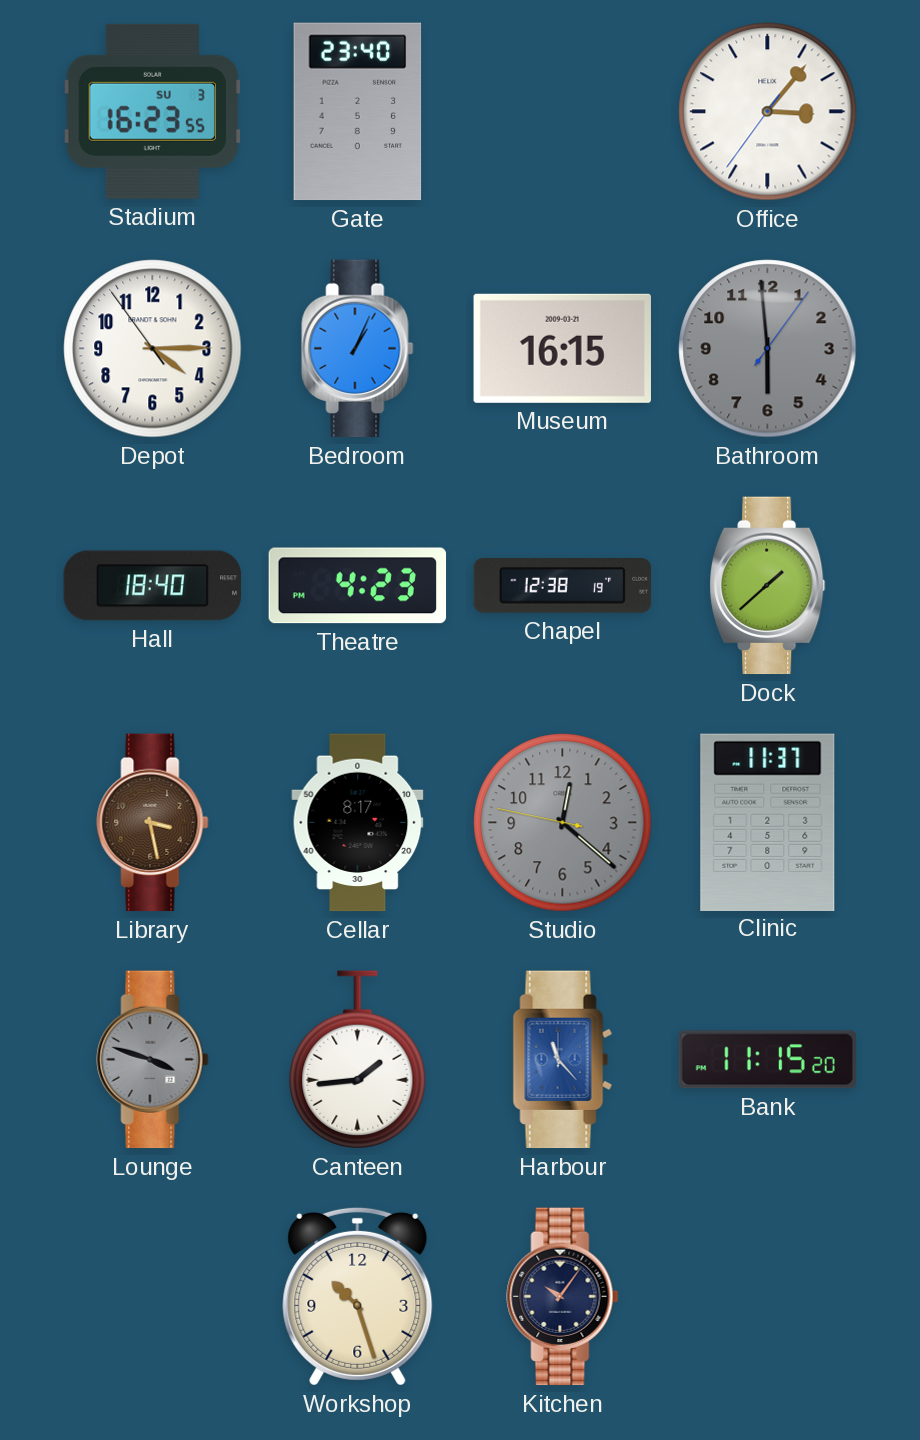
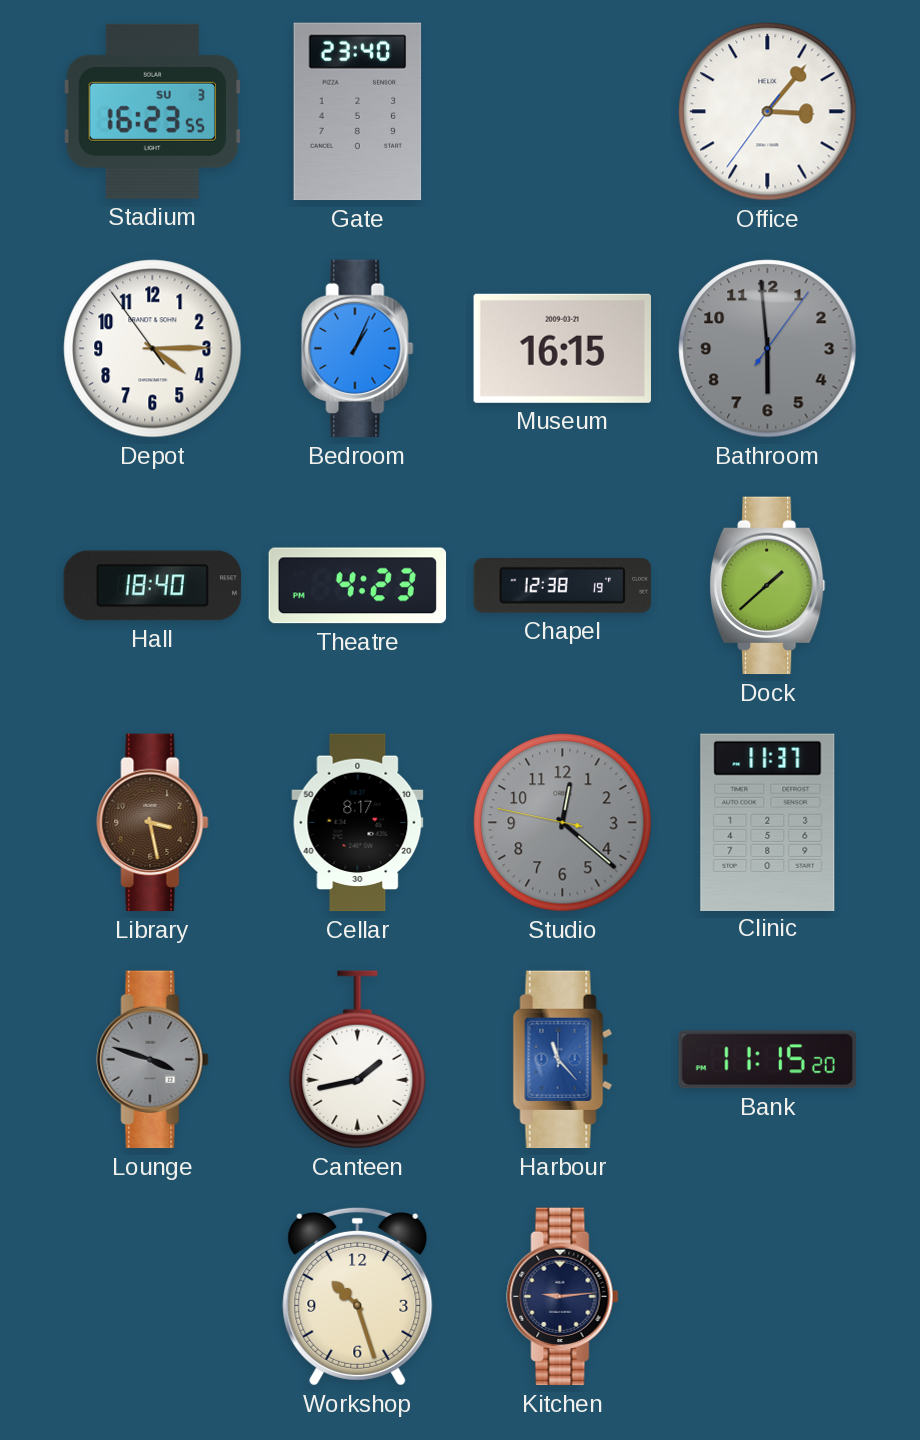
Canteen: 1:44 -> 1:43 (358, 1060)
Kitchen: 10:06 -> 9:14 (563, 1297)
